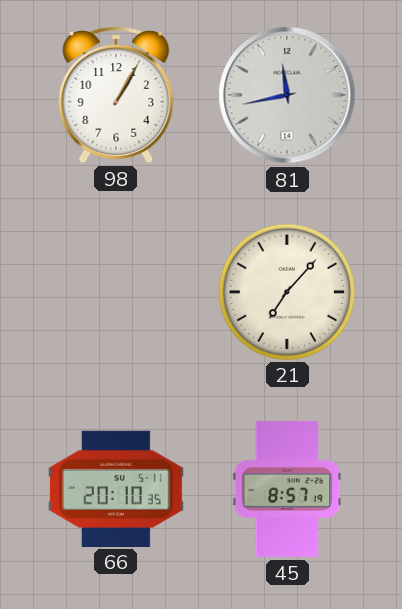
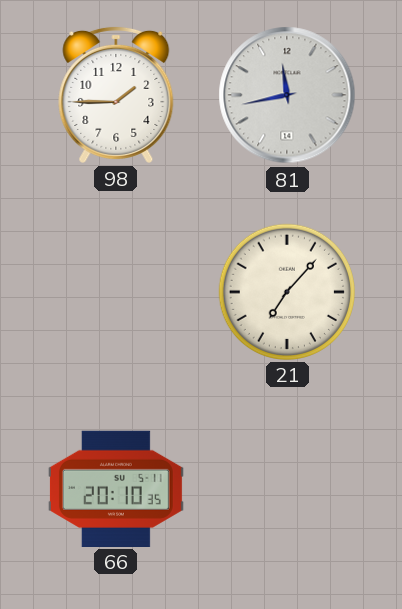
98: 1:05 -> 1:45 (116, 94)
45: 8:57 -> none (287, 489)
